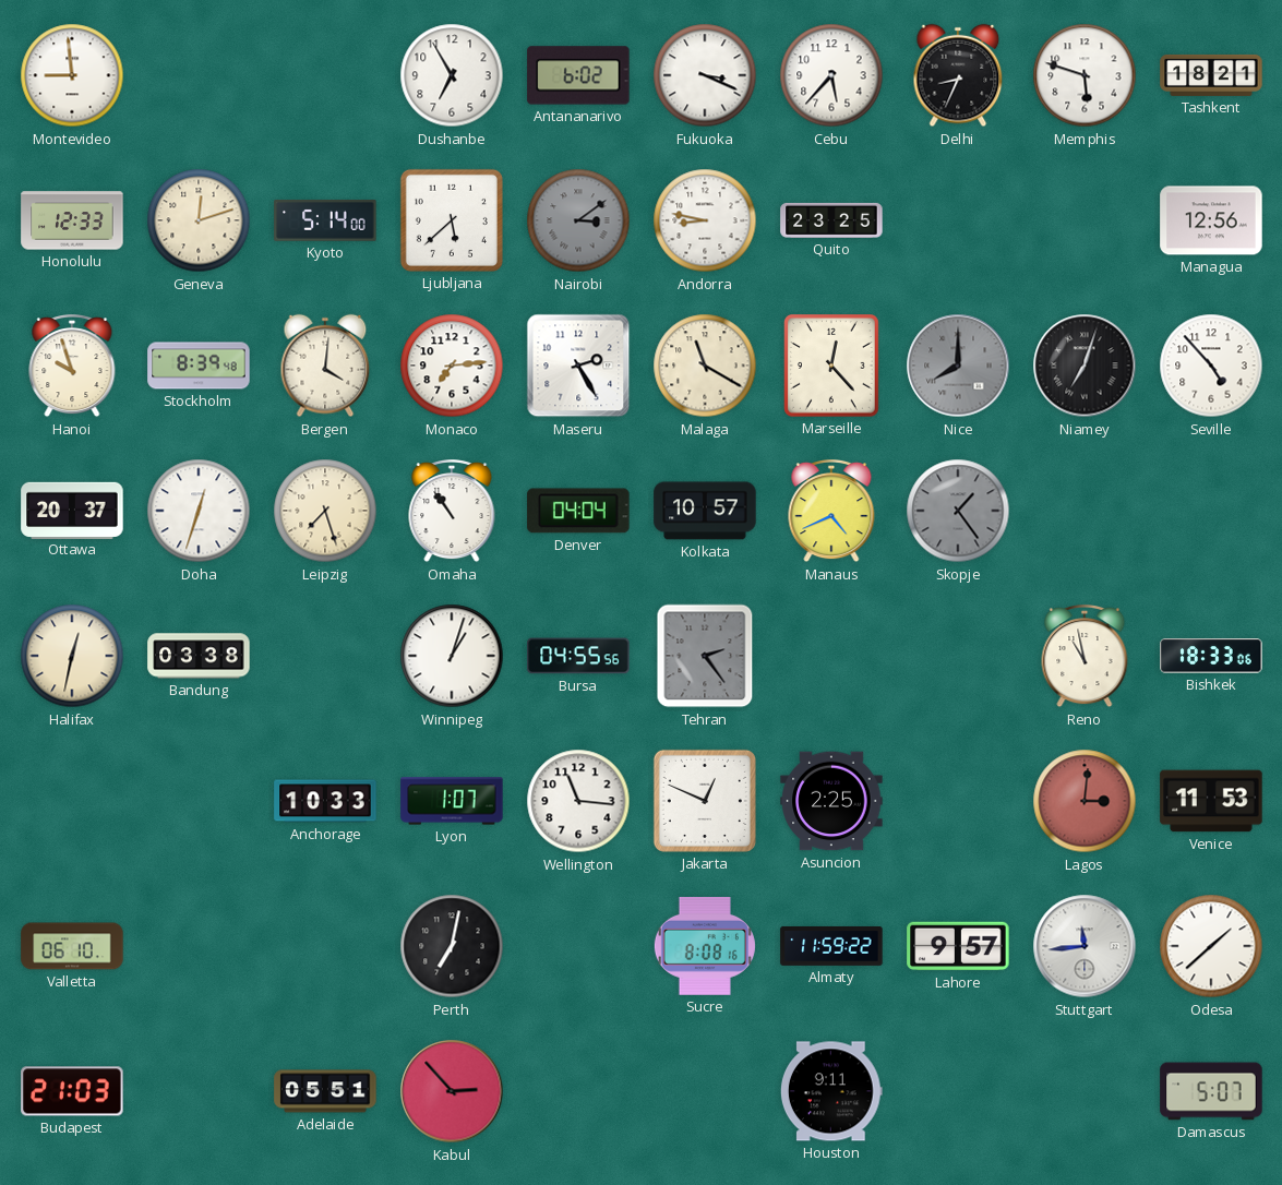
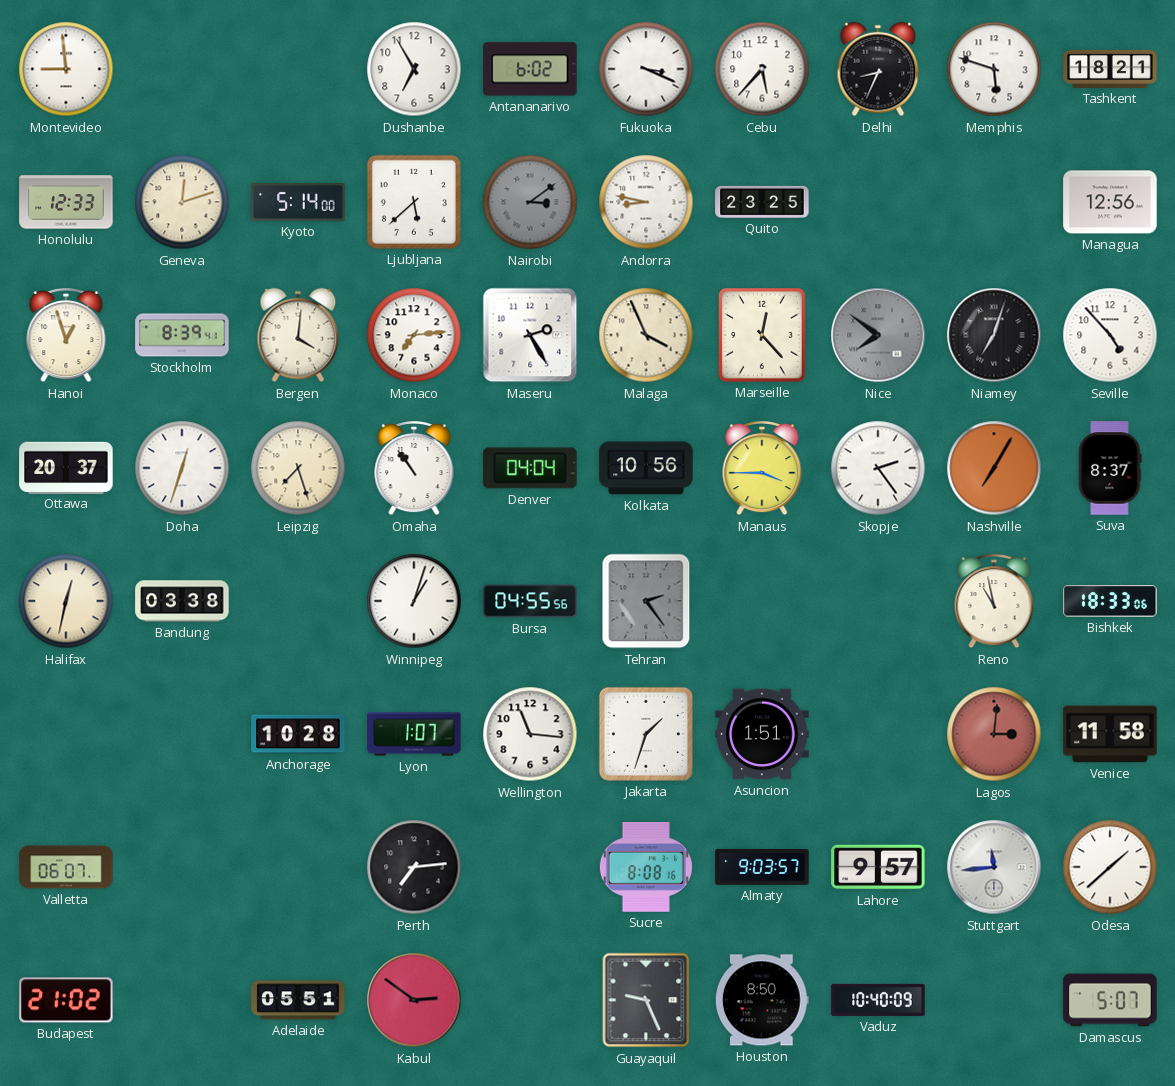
Hanoi: 9:57 -> 12:57 (66, 336)
Stockholm: 8:39:48 -> 8:39:41 (182, 335)
Malaga: 11:20 -> 3:56 (646, 335)
Nice: 8:00 -> 7:51 (878, 335)
Kolkata: 10:57 -> 10:56 (646, 468)
Manaus: 4:41 -> 3:45 (762, 469)
Skopje: 1:24 -> 2:24 (878, 468)
Skopje dial: grey -> white (878, 468)
Nashville: none -> 7:05 (994, 468)
Suva: none -> 8:37 (1110, 468)
Anchorage: 10:33 -> 10:28 (298, 734)
Jakarta: 12:49 -> 1:33 (646, 734)
Asuncion: 2:25 -> 1:51 (762, 734)
Venice: 11:53 -> 11:58 (1110, 734)
Valletta: 06:10 -> 06:07 (66, 867)
Perth: 7:02 -> 7:14 (414, 867)
Almaty: 11:59 -> 9:03 (762, 867)
Budapest: 21:03 -> 21:02 (66, 1000)
Kabul: 2:53 -> 2:51 (414, 1000)
Guayaquil: none -> 9:26 (646, 1000)
Houston: 9:11 -> 8:50 (762, 1000)
Vaduz: none -> 10:40 (878, 1000)
